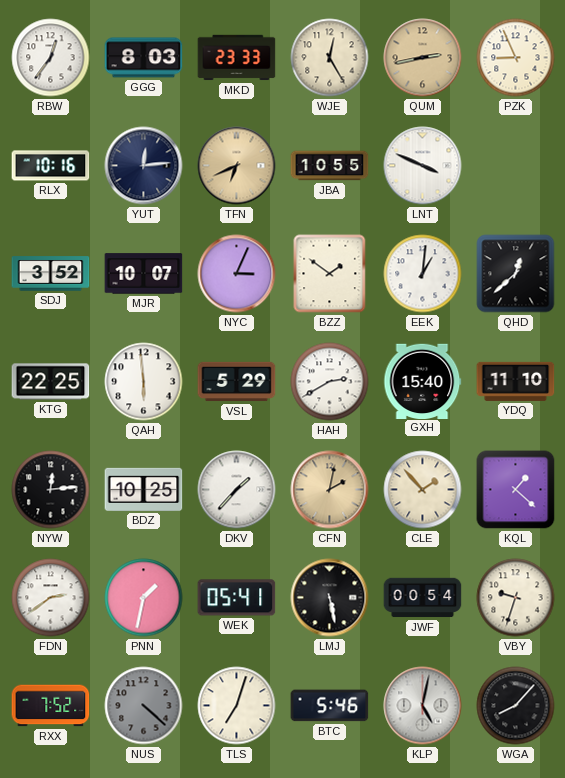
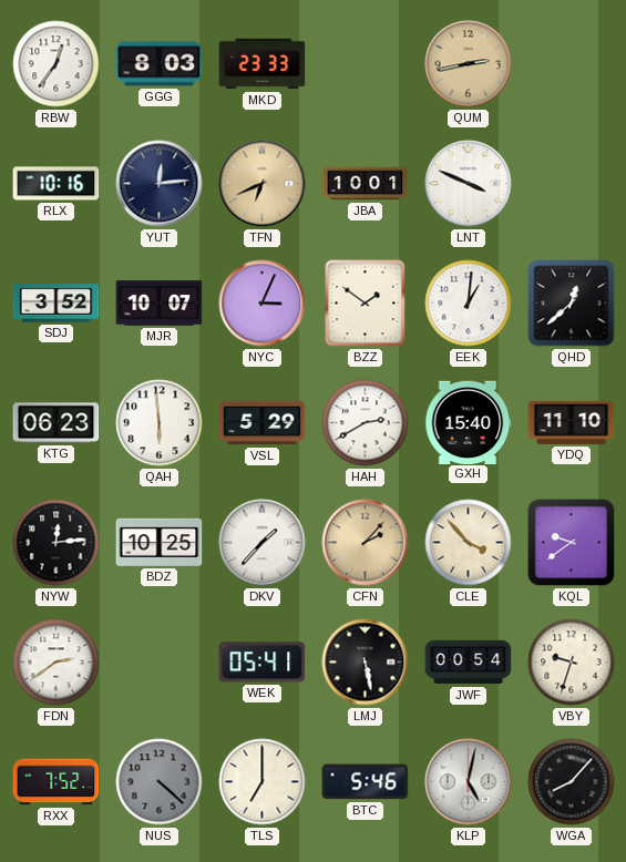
WJE: 12:25 -> none (330, 58)
PZK: 8:56 -> none (516, 58)
JBA: 10:55 -> 10:01 (366, 184)
KTG: 22:25 -> 06:23 (57, 423)
CFN: 2:02 -> 2:07 (366, 543)
CLE: 1:53 -> 3:53 (469, 543)
KQL: 1:22 -> 9:39 (572, 543)
PNN: 1:32 -> none (144, 598)
TLS: 7:03 -> 7:00 (263, 782)
